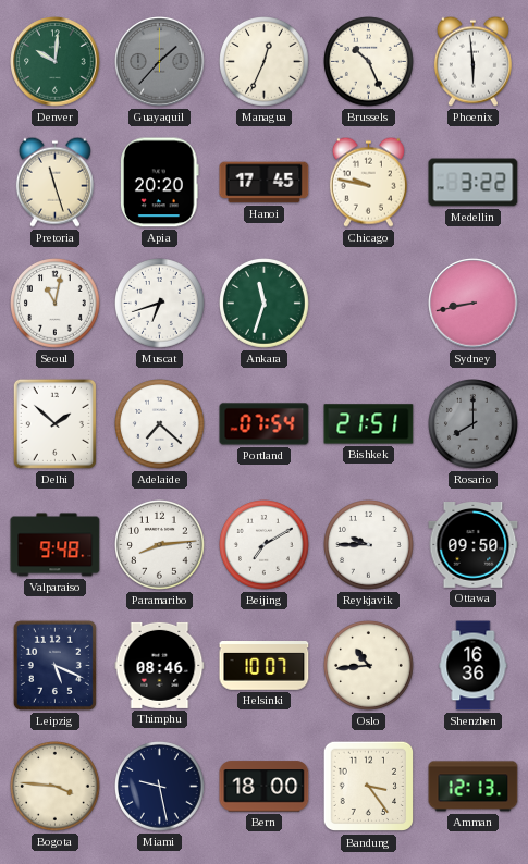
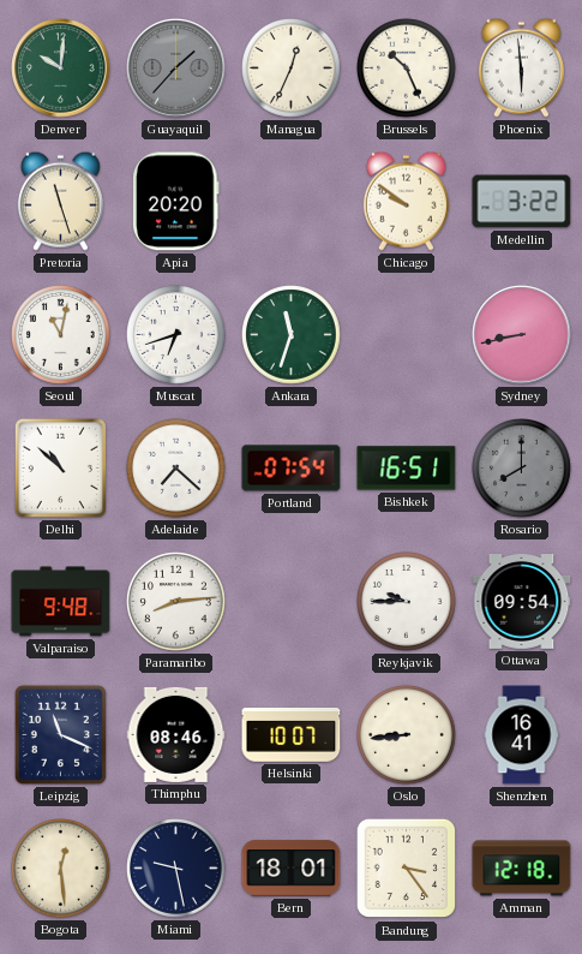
Hanoi: 17:45 -> none (265, 183)
Chicago: 9:47 -> 9:51 (406, 201)
Delhi: 1:52 -> 10:52 (60, 467)
Bishkek: 21:51 -> 16:51 (407, 469)
Beijing: 7:10 -> none (265, 545)
Ottawa: 09:50 -> 09:54 (522, 602)
Leipzig: 5:19 -> 11:19 (60, 734)
Oslo: 10:44 -> 8:44 (407, 735)
Shenzhen: 16:36 -> 16:41 (522, 735)
Bogota: 3:46 -> 12:29 (61, 869)
Bern: 18:00 -> 18:01 (292, 869)
Amman: 12:13 -> 12:18 (522, 869)
